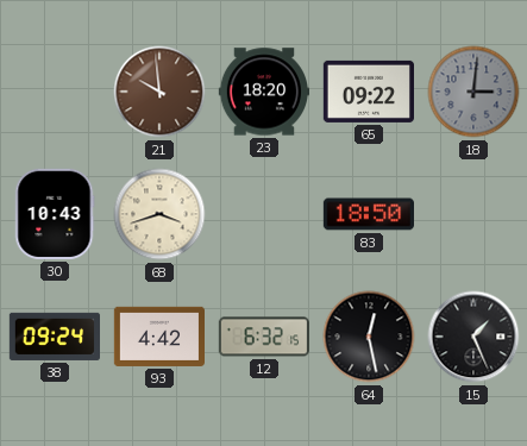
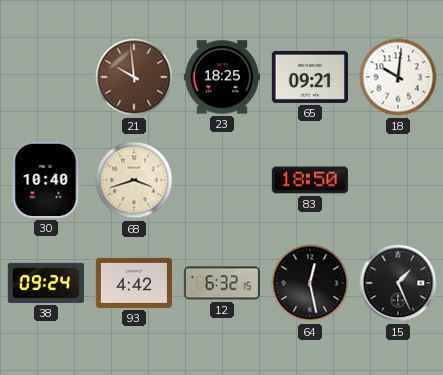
23: 18:20 -> 18:25 (221, 77)
65: 09:22 -> 09:21 (309, 77)
18: 3:01 -> 10:01 (398, 77)
18 dial: grey -> white (398, 77)
30: 10:43 -> 10:40 (46, 180)
